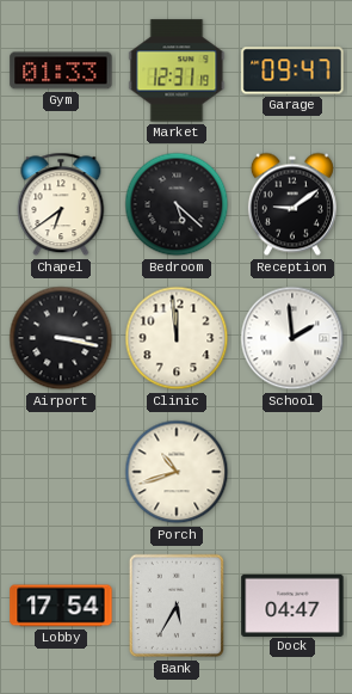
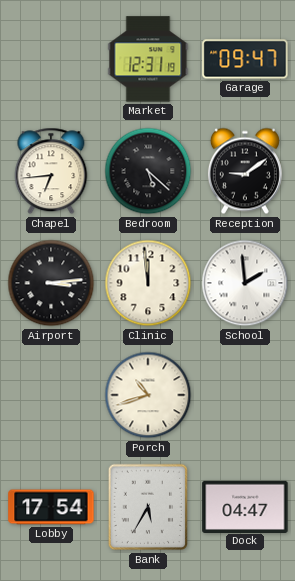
Gym: 01:33 -> none (61, 70)
Chapel: 6:39 -> 6:44 (51, 171)
Airport: 3:17 -> 3:14 (51, 283)
